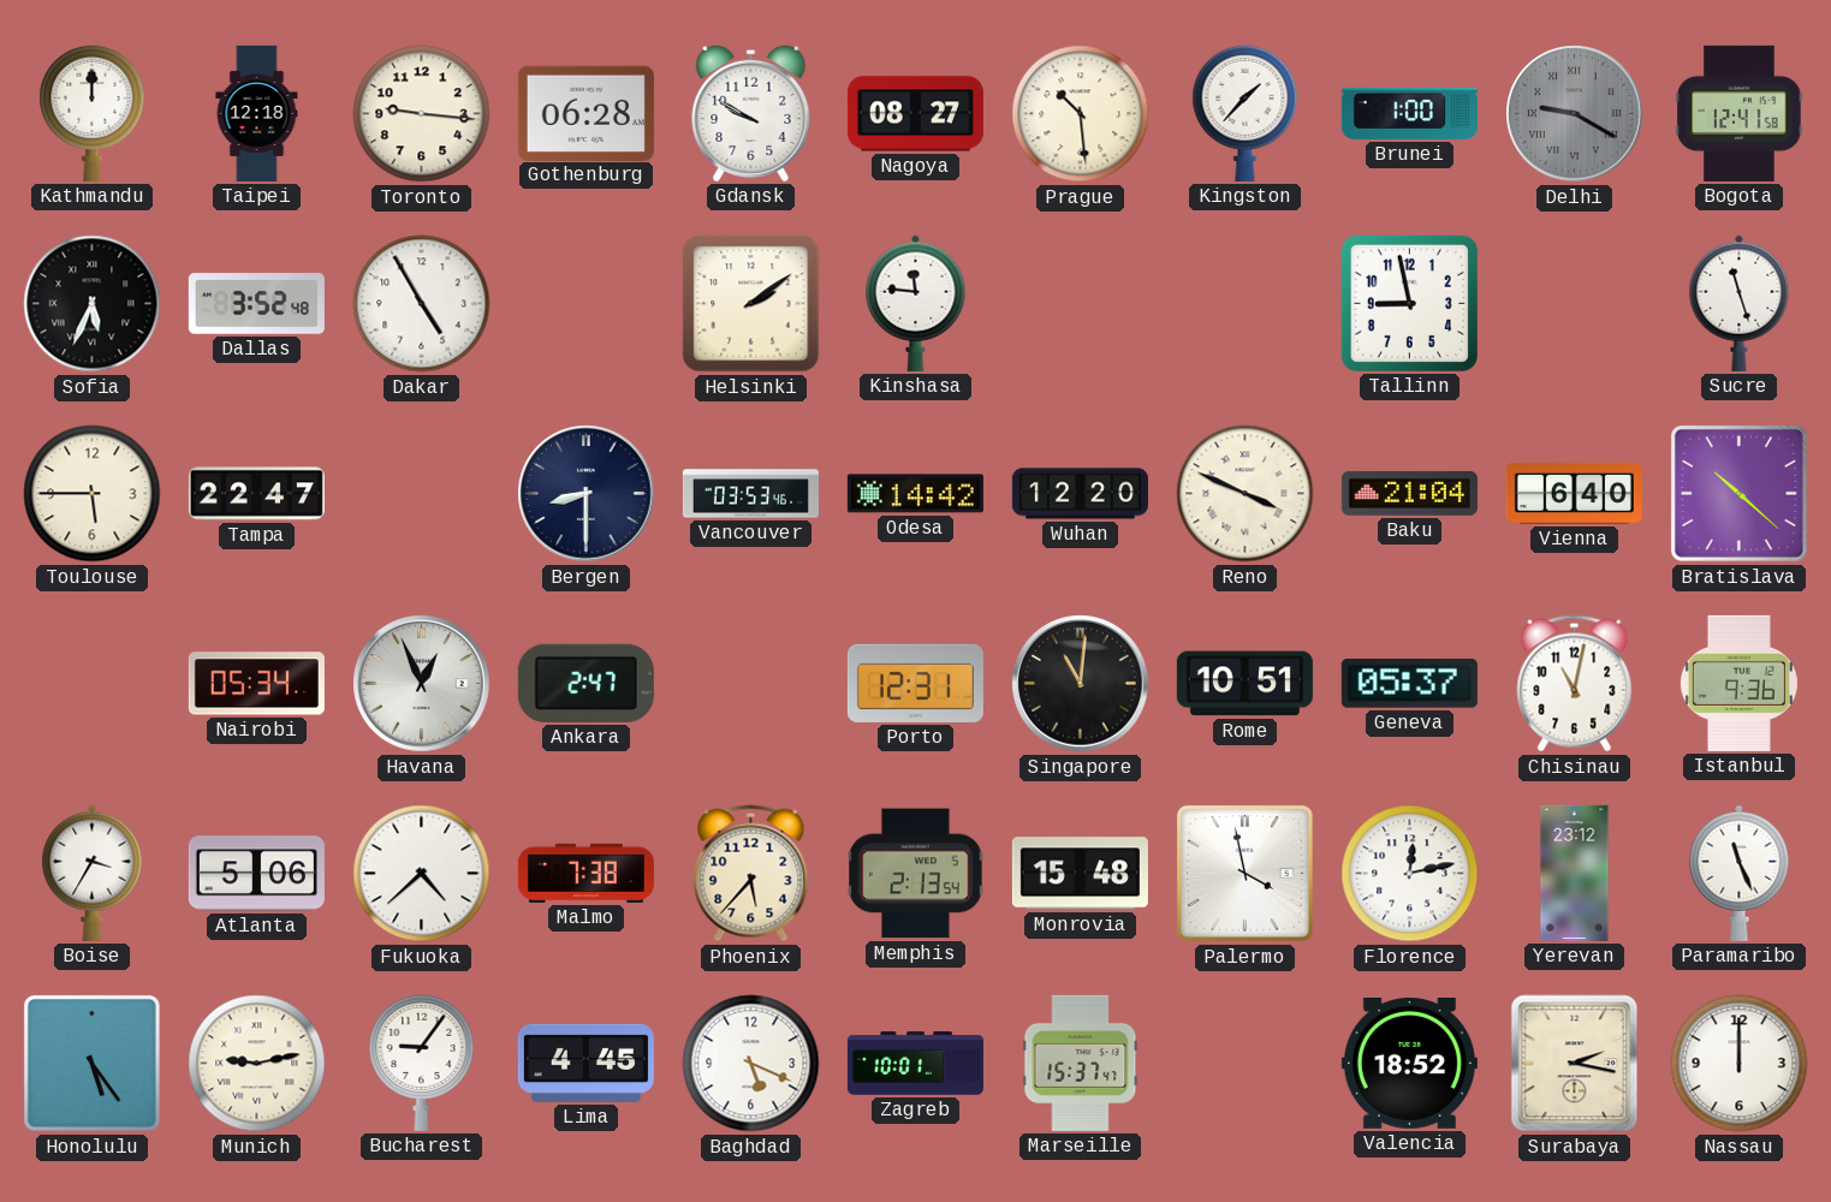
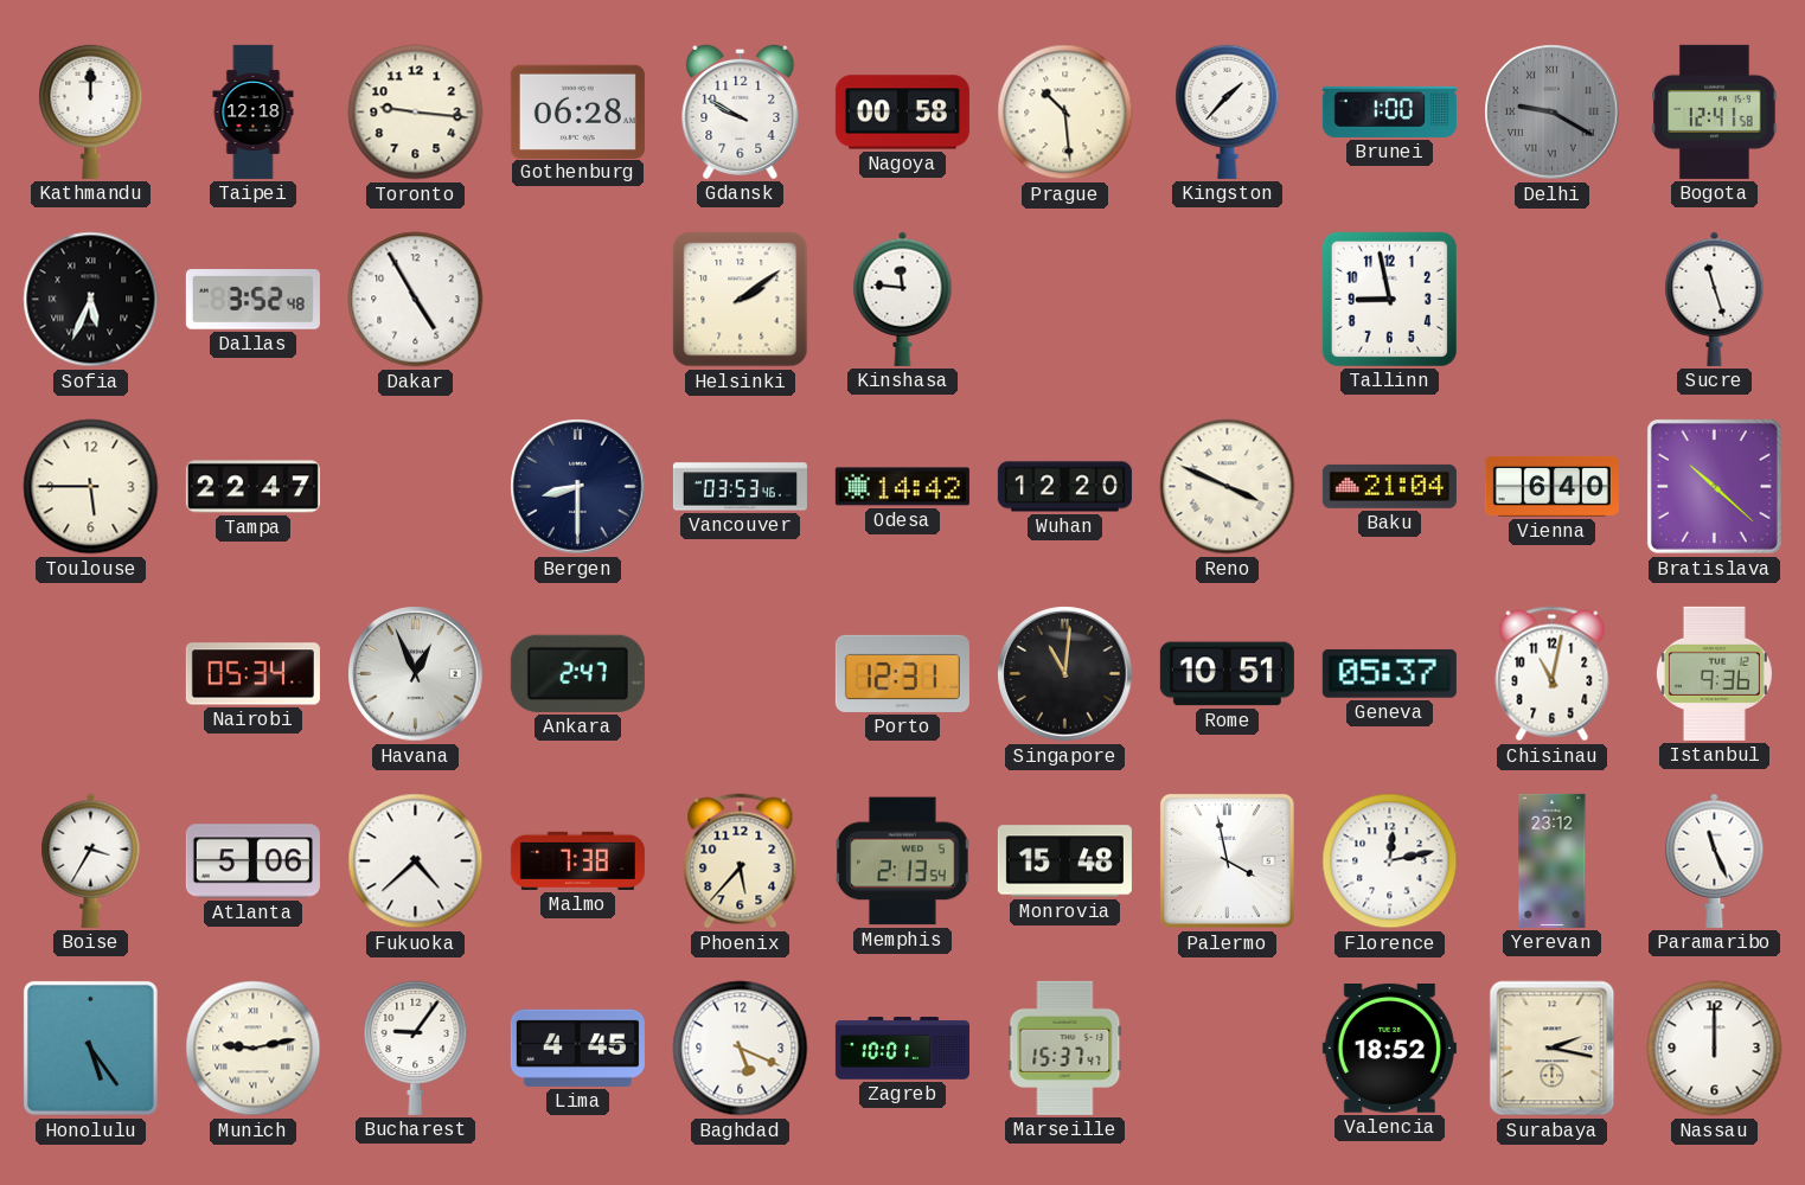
Nagoya: 08:27 -> 00:58 (902, 113)
